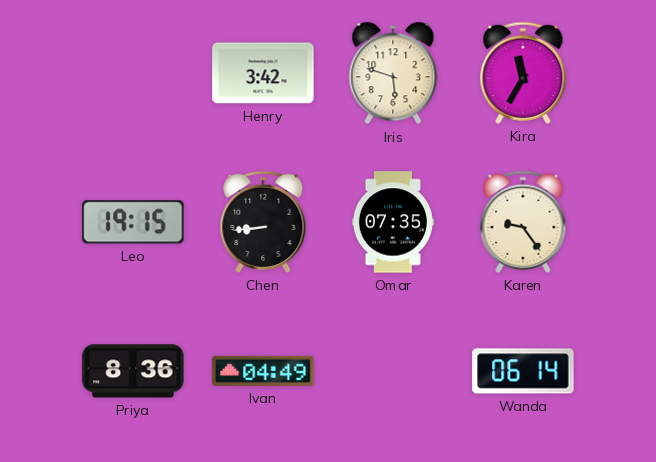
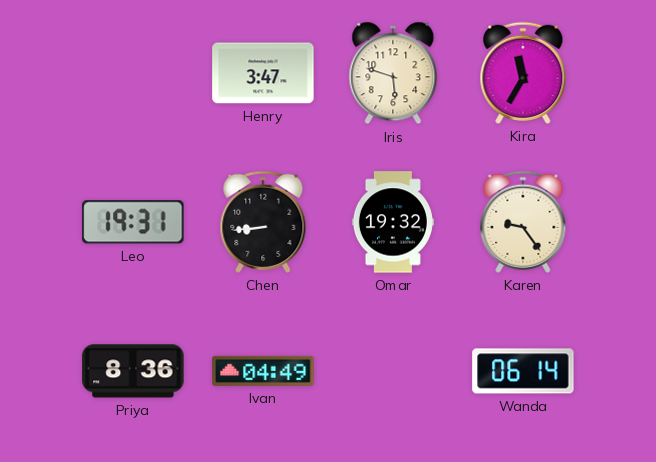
Henry: 3:42 -> 3:47 (263, 73)
Leo: 19:15 -> 19:31 (133, 222)
Omar: 07:35 -> 19:32 (393, 222)
